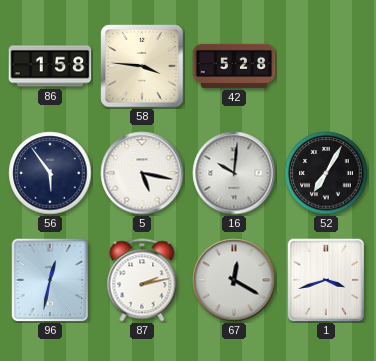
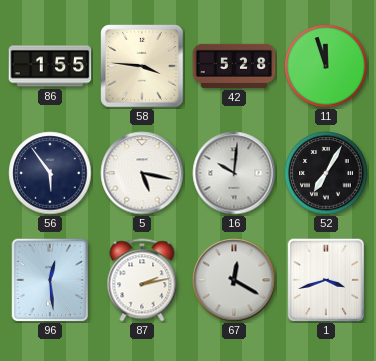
86: 1:58 -> 1:55 (50, 66)
11: none -> 11:57 (326, 66)
96: 12:32 -> 12:29 (50, 280)
